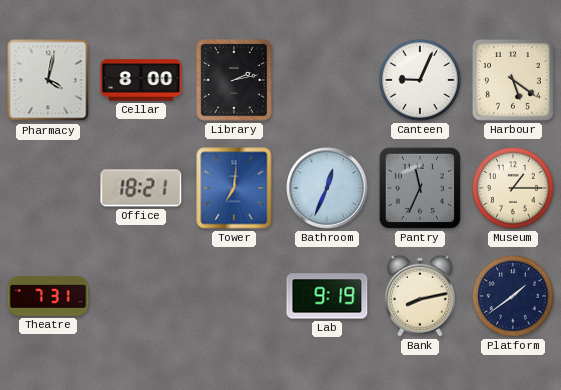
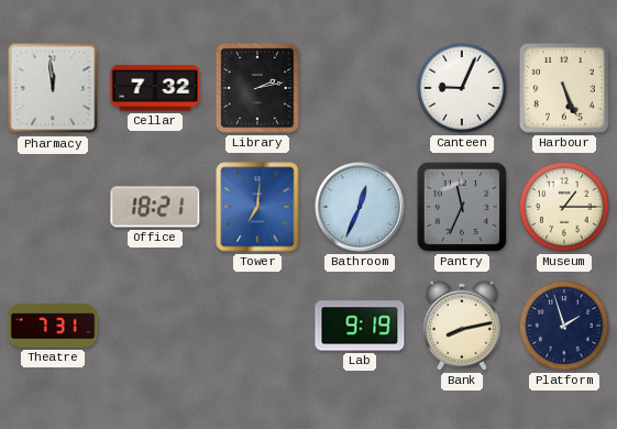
Pharmacy: 4:02 -> 11:59 (53, 88)
Cellar: 8:00 -> 7:32 (155, 88)
Harbour: 5:21 -> 5:26 (564, 88)
Platform: 1:39 -> 1:57 (564, 326)
